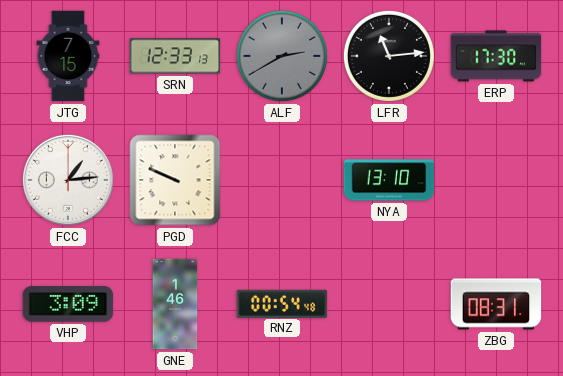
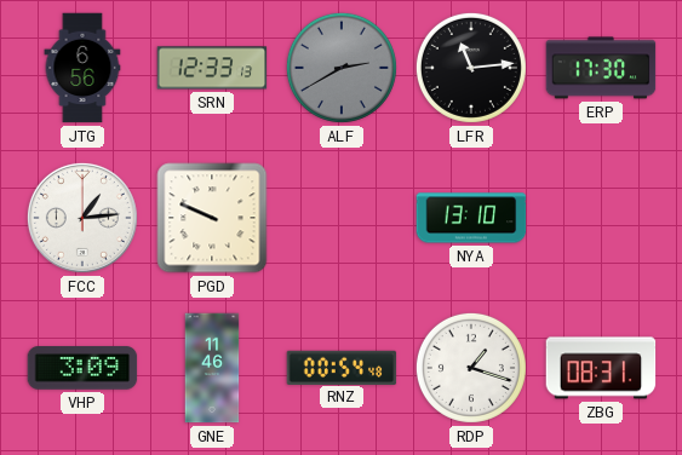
JTG: 7:15 -> 6:56 (82, 68)
GNE: 1:46 -> 11:46 (212, 368)
RDP: none -> 1:18 (471, 368)
